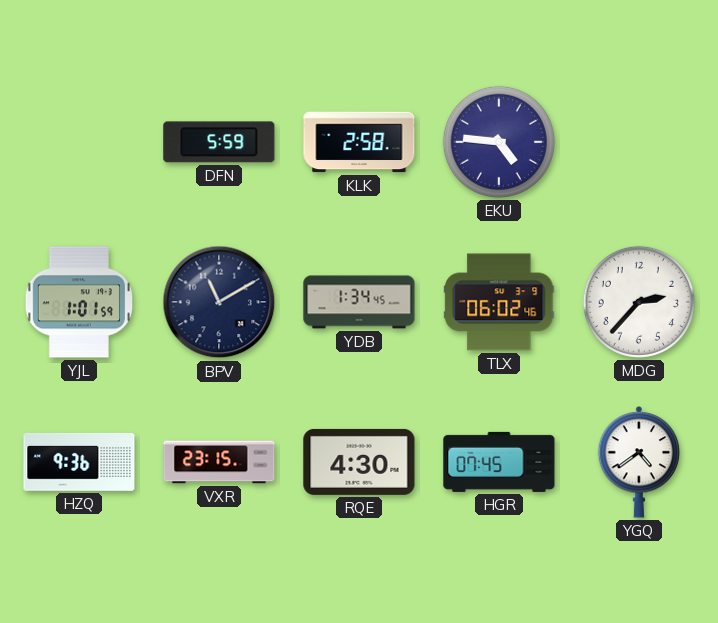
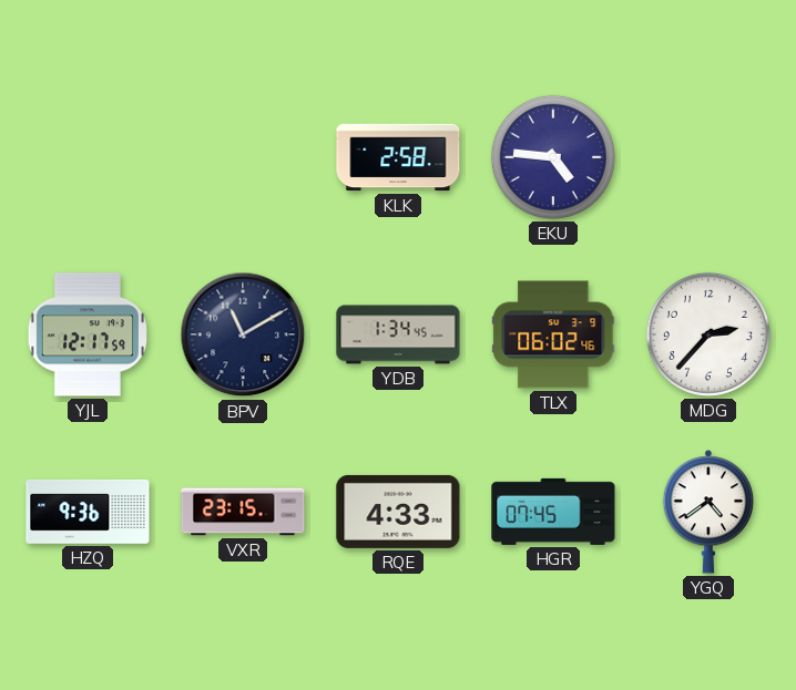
DFN: 5:59 -> none (219, 142)
YJL: 1:01 -> 12:17 (86, 334)
RQE: 4:30 -> 4:33 (398, 512)
